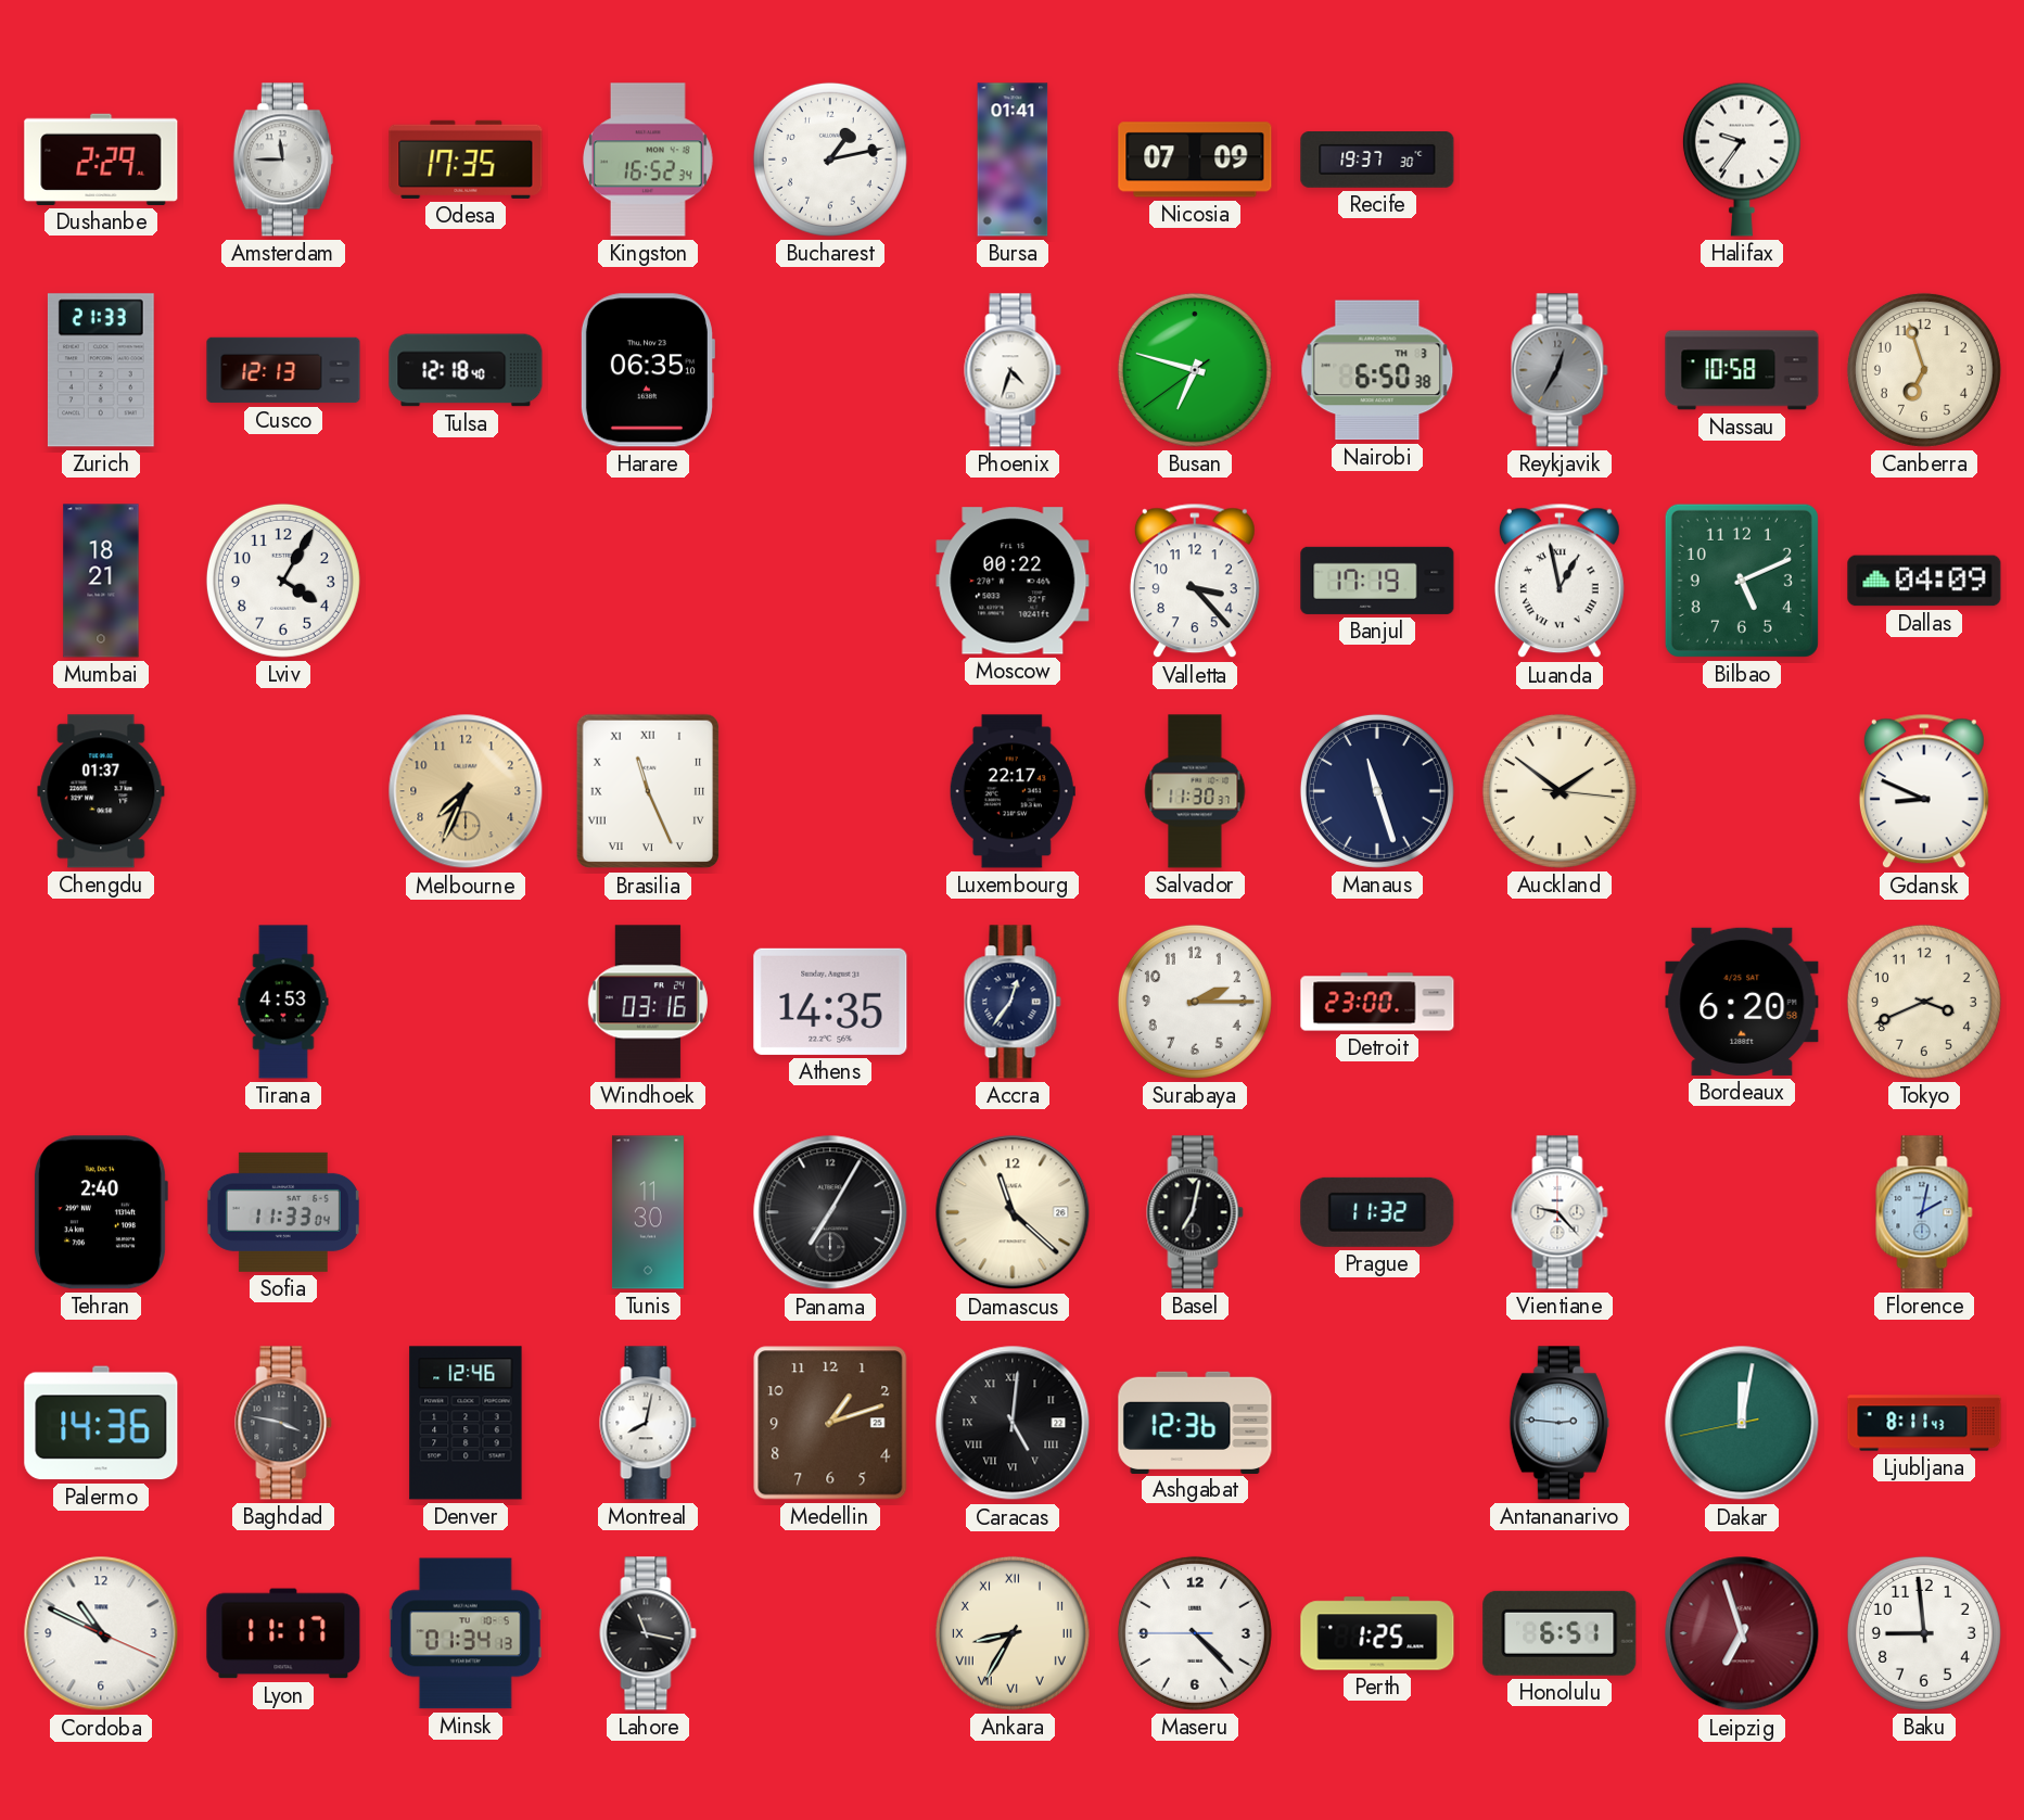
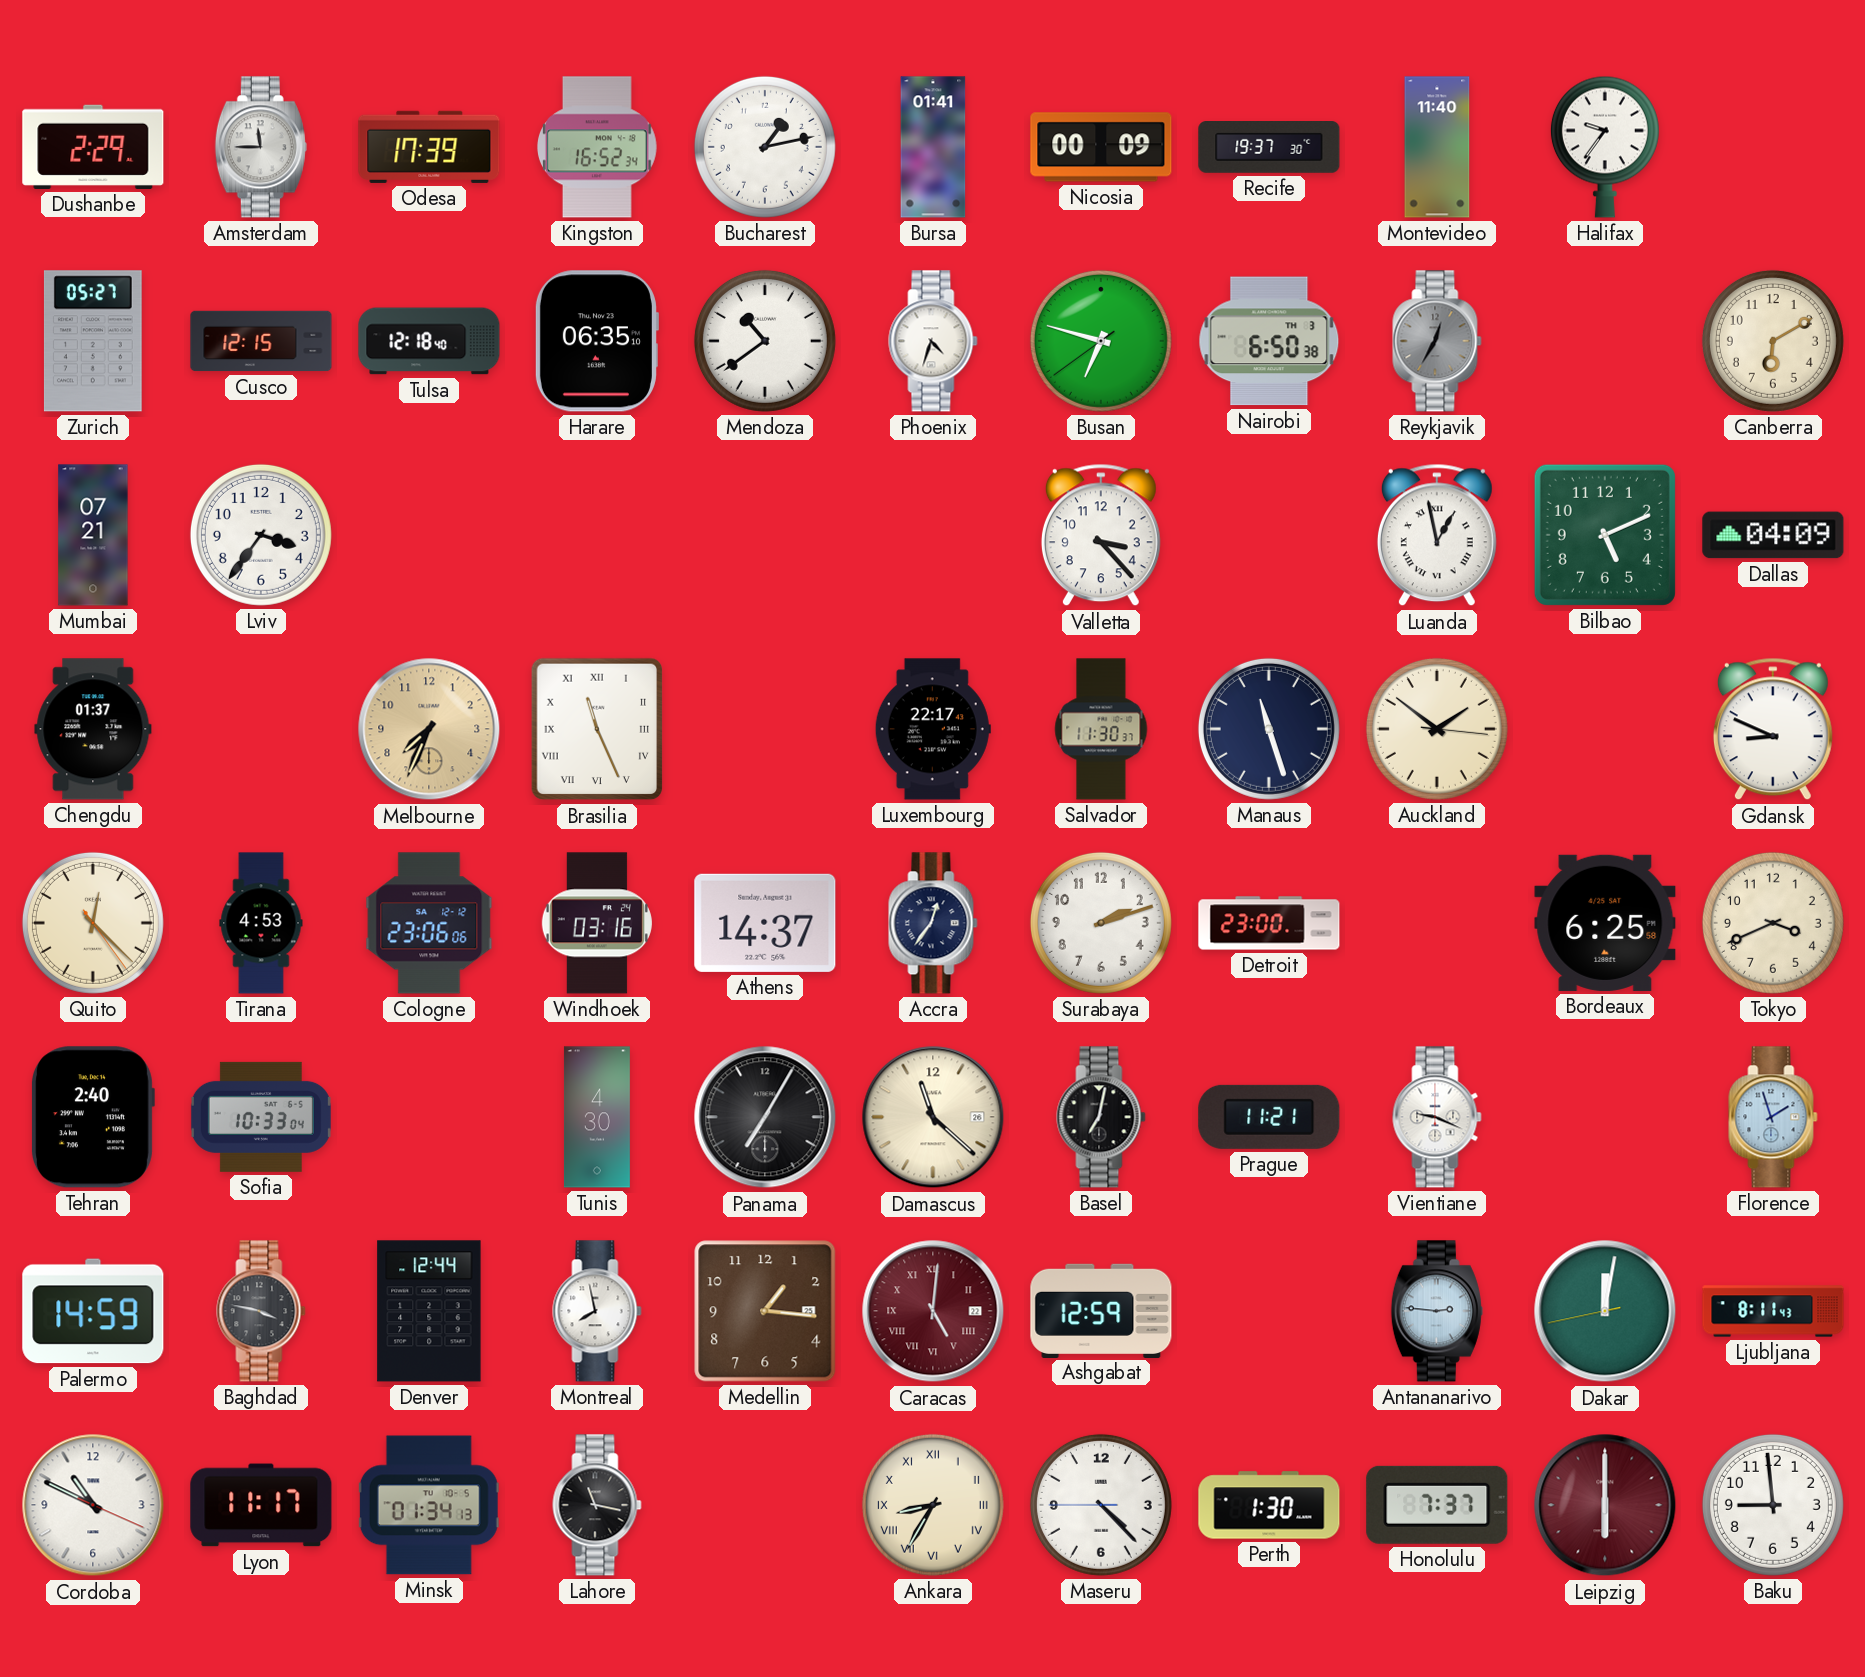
Odesa: 17:35 -> 17:39 (429, 147)
Nicosia: 07:09 -> 00:09 (1101, 147)
Montevideo: none -> 11:40 (1437, 147)
Zurich: 21:33 -> 05:27 (93, 341)
Cusco: 12:13 -> 12:15 (261, 341)
Mendoza: none -> 10:39 (765, 341)
Nassau: 10:58 -> none (1742, 370)
Canberra: 6:57 -> 6:10 (1773, 341)
Mumbai: 18:21 -> 07:21 (93, 535)
Lviv: 4:05 -> 3:36 (261, 535)
Moscow: 00:22 -> none (1013, 581)
Banjul: 17:19 -> none (1377, 581)
Quito: none -> 12:22 (93, 923)
Cologne: none -> 23:06 (429, 923)
Athens: 14:35 -> 14:37 (765, 923)
Surabaya: 2:15 -> 2:12 (1101, 923)
Bordeaux: 6:20 -> 6:25 (1605, 923)
Sofia: 11:33 -> 10:33 (261, 1117)
Tunis: 11:30 -> 4:30 (597, 1117)
Prague: 11:32 -> 11:21 (1269, 1117)
Vientiane: 9:23 -> 9:19 (1437, 1117)
Florence: 2:02 -> 1:57 (1773, 1117)
Palermo: 14:36 -> 14:59 (93, 1311)
Denver: 12:46 -> 12:44 (429, 1311)
Montreal: 8:02 -> 7:58 (597, 1311)
Medellin: 1:12 -> 1:16 (765, 1311)
Caracas dial: black -> burgundy (933, 1311)
Ashgabat: 12:36 -> 12:59 (1101, 1310)
Perth: 1:25 -> 1:30 (1269, 1505)
Honolulu: 6:51 -> 7:37 (1437, 1505)
Leipzig: 6:57 -> 6:00 (1605, 1505)
